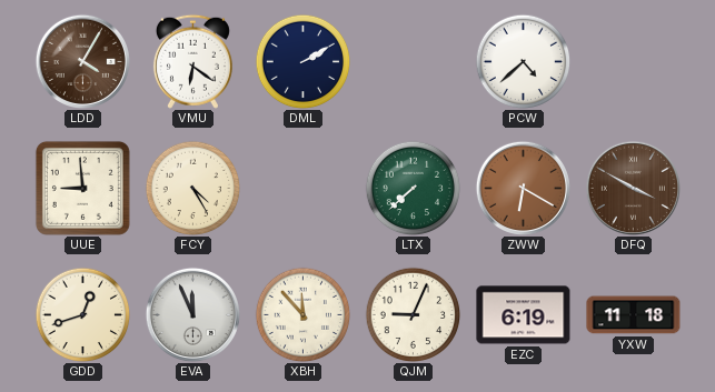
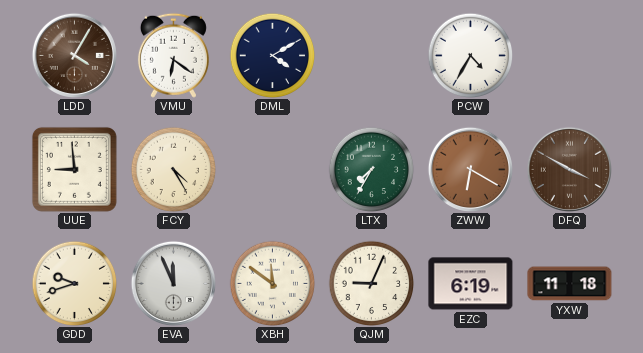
DML: 2:10 -> 4:10 (272, 55)
PCW: 4:38 -> 4:35 (470, 55)
LTX: 7:38 -> 7:35 (371, 169)
GDD: 12:42 -> 9:42 (74, 283)
XBH: 11:53 -> 11:51 (272, 283)
